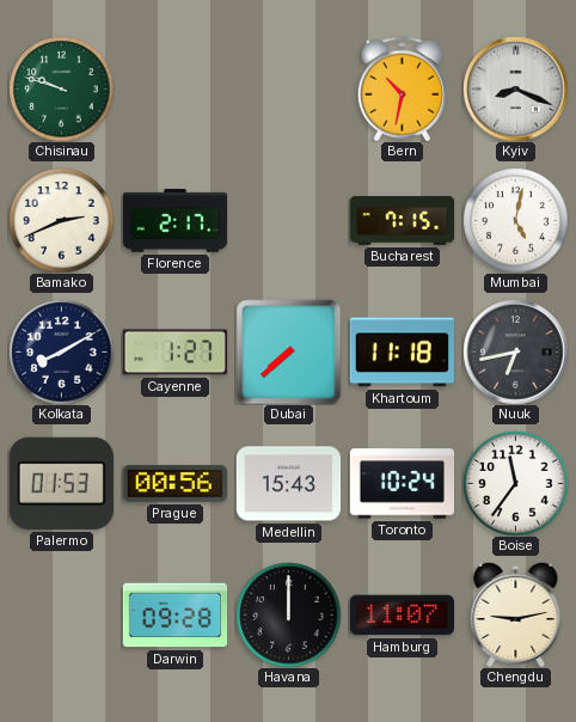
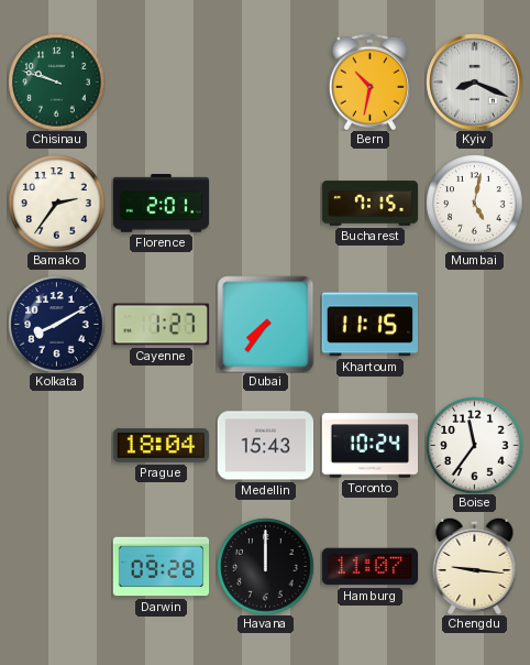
Bamako: 2:41 -> 2:36 (56, 203)
Florence: 2:17 -> 2:01 (161, 204)
Dubai: 7:38 -> 7:36 (265, 324)
Khartoum: 11:18 -> 11:15 (369, 325)
Nuuk: 6:43 -> none (515, 351)
Palermo: 01:53 -> none (61, 483)
Prague: 00:56 -> 18:04 (161, 445)
Chengdu: 9:13 -> 9:16 (475, 566)
